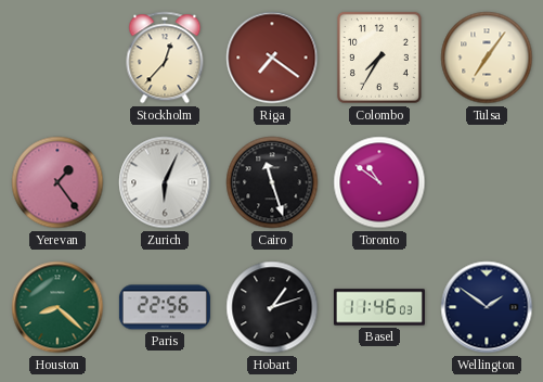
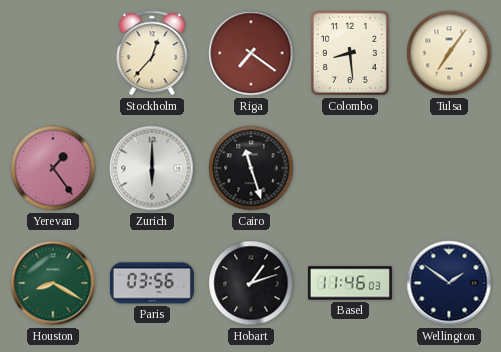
Colombo: 7:35 -> 8:29 (350, 53)
Zurich: 6:04 -> 6:00 (152, 168)
Toronto: 10:51 -> none (379, 182)
Houston: 8:22 -> 8:20 (53, 283)
Paris: 22:56 -> 03:56 (152, 283)
